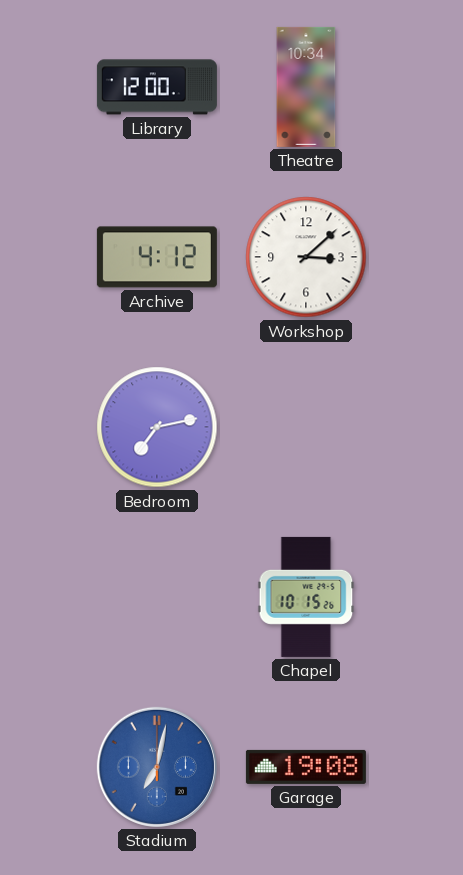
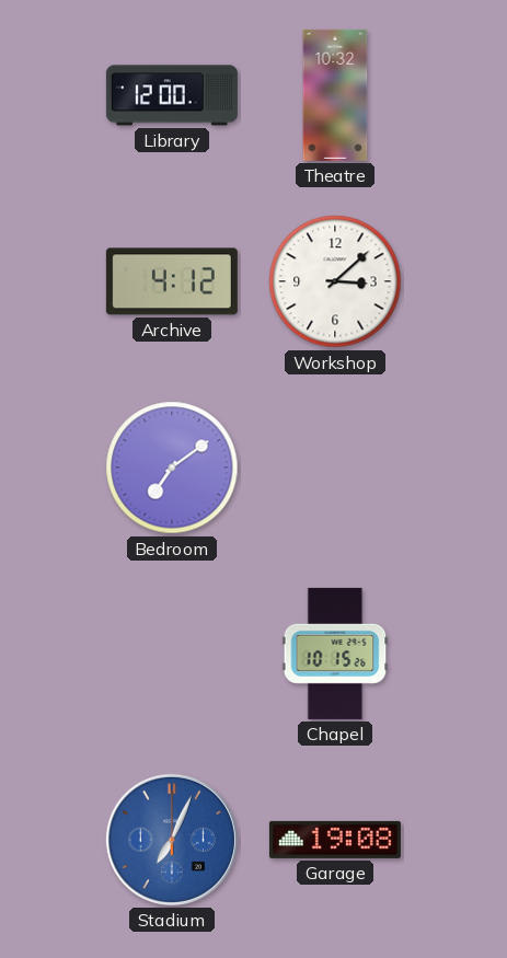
Theatre: 10:34 -> 10:32 (335, 95)
Bedroom: 7:13 -> 7:09 (172, 468)
Stadium: 7:02 -> 7:04 (172, 840)
